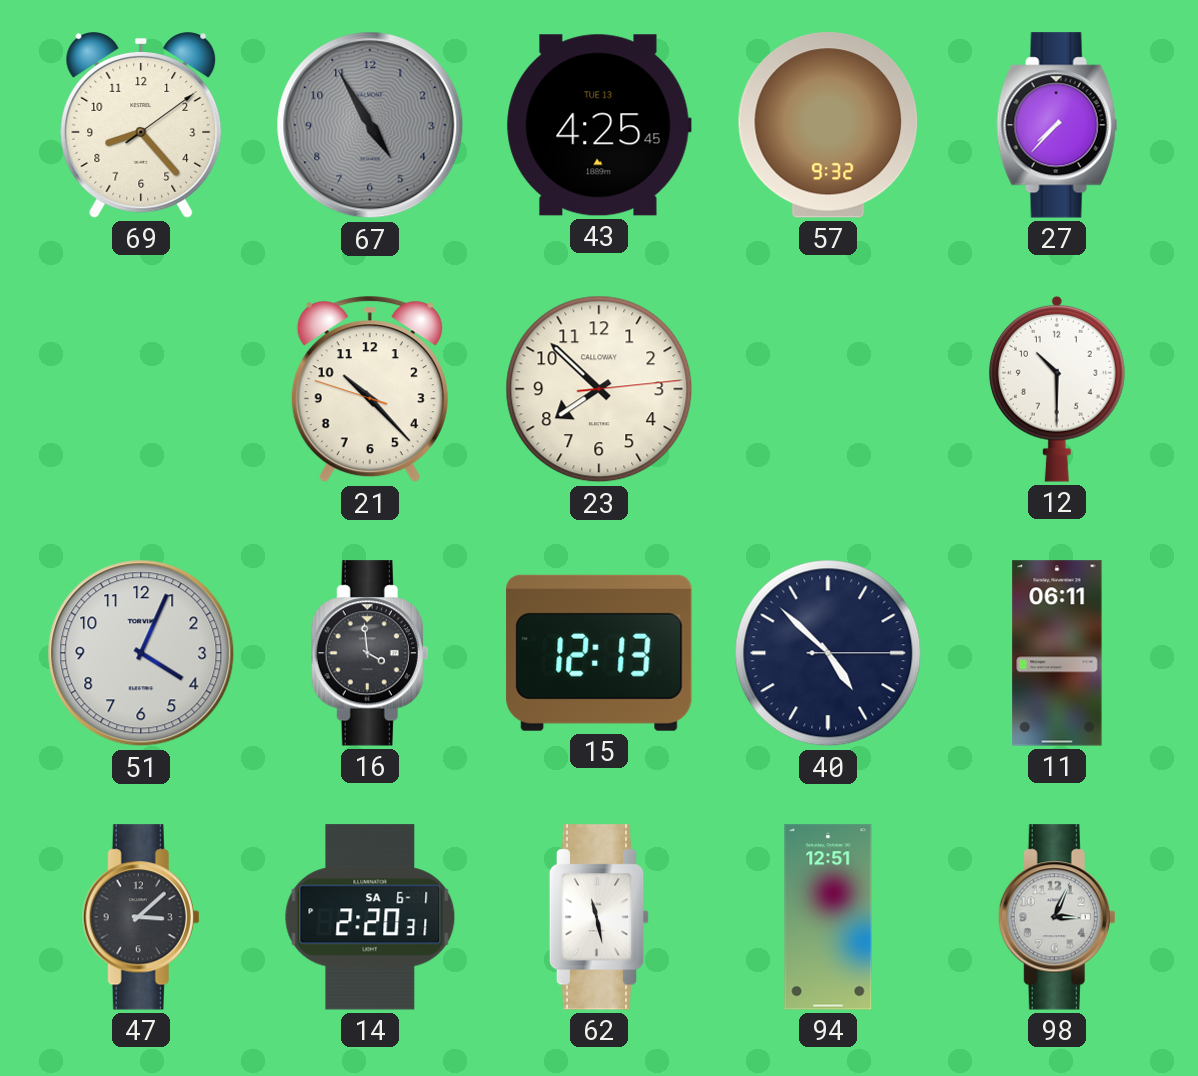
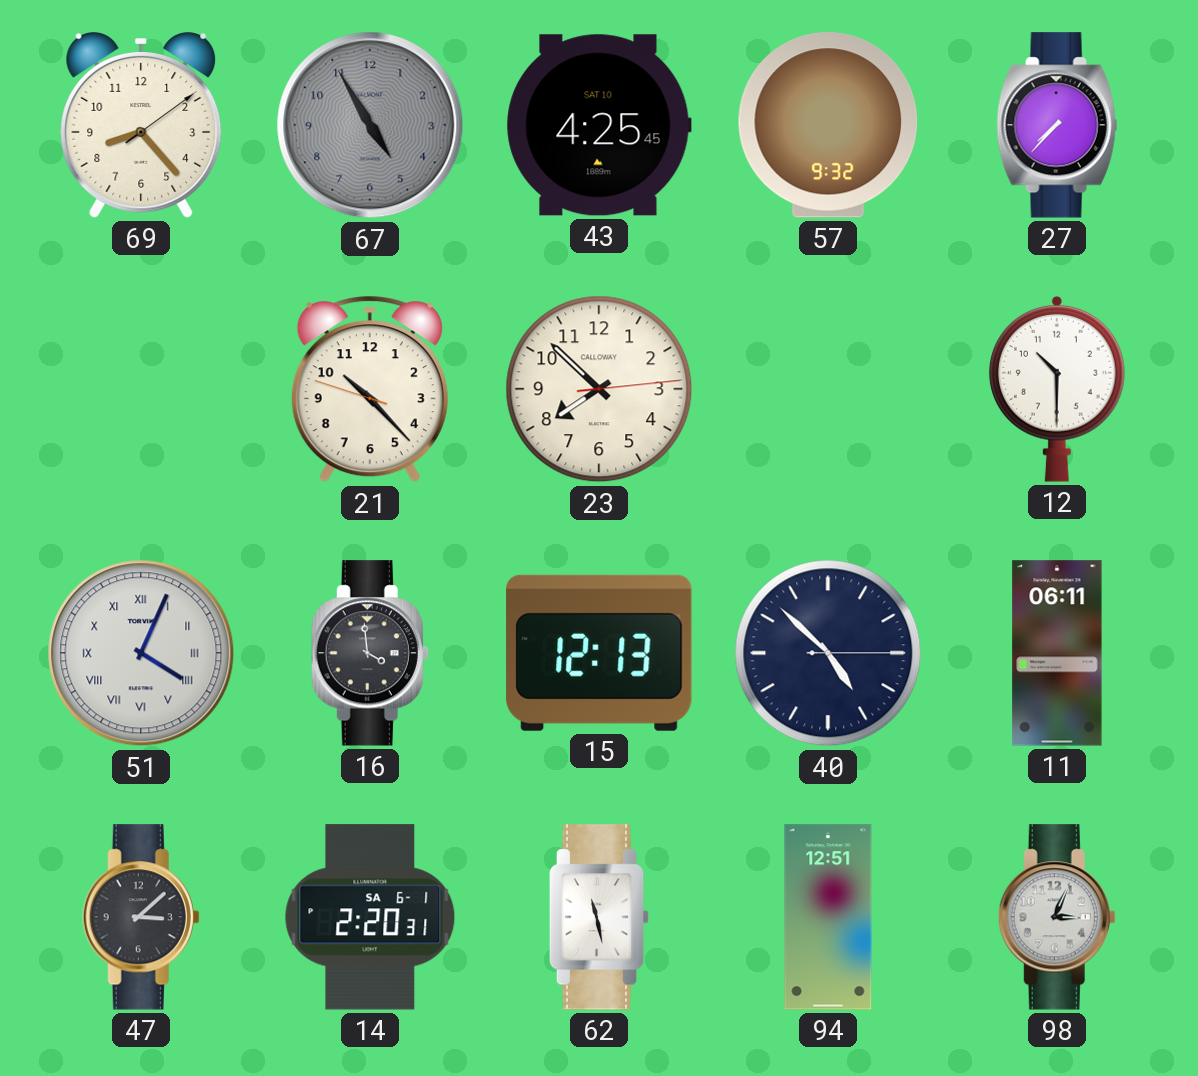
43 date: TUE 13 -> SAT 10 (599, 125)
51 numerals: Arabic -> Roman (141, 653)
